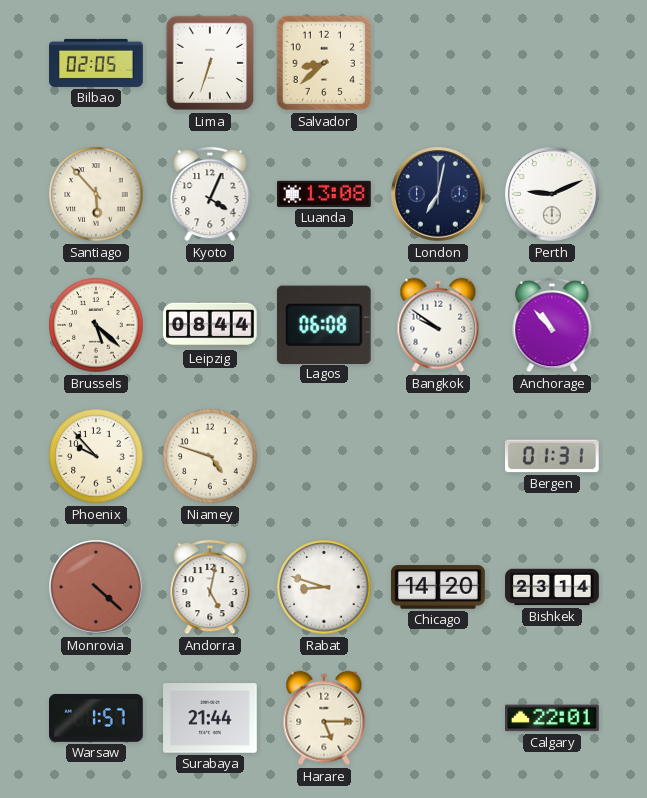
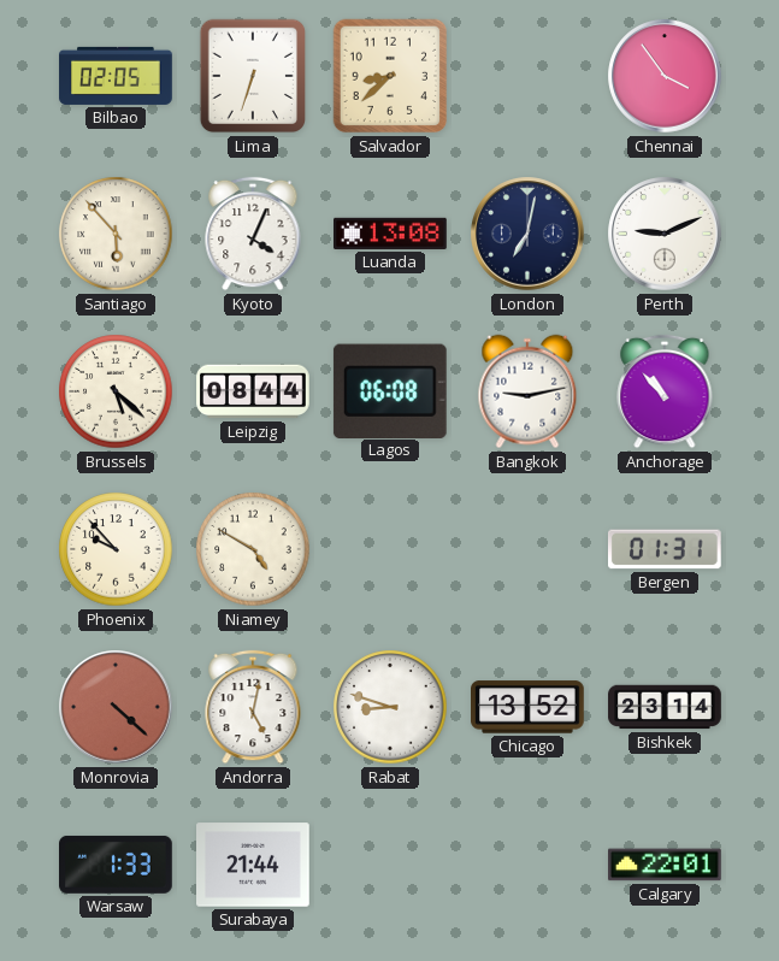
Chennai: none -> 3:54 (665, 76)
Bangkok: 9:51 -> 9:13 (527, 391)
Niamey: 4:48 -> 4:50 (253, 549)
Chicago: 14:20 -> 13:52 (529, 707)
Warsaw: 1:57 -> 1:33 (117, 865)
Harare: 5:15 -> none (324, 718)
